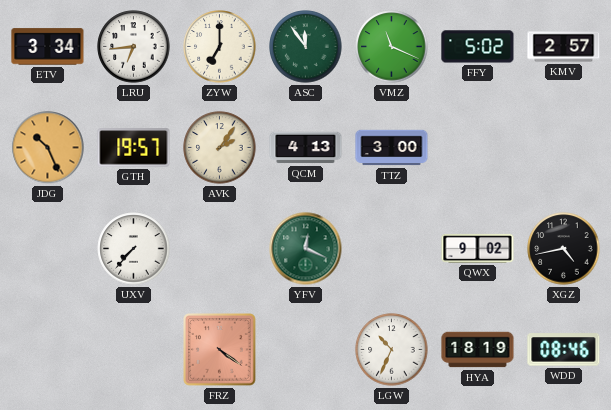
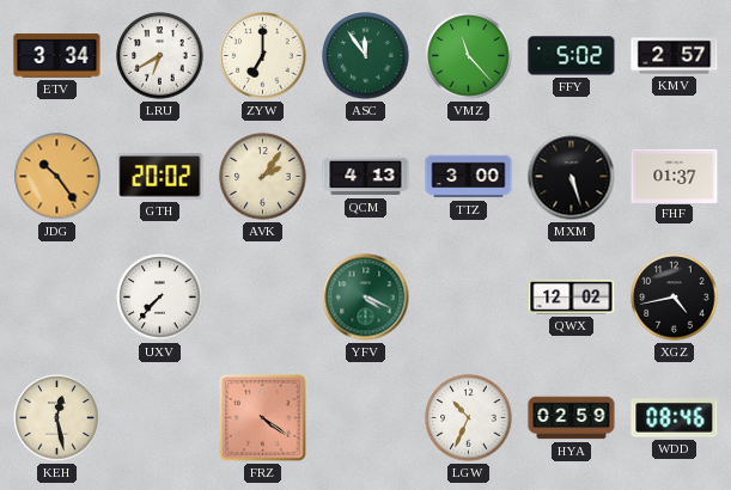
LRU: 6:44 -> 6:40 (160, 56)
VMZ: 11:19 -> 11:23 (469, 56)
JDG: 10:26 -> 10:24 (57, 177)
GTH: 19:57 -> 20:02 (160, 177)
MXM: none -> 5:27 (572, 177)
FHF: none -> 01:37 (675, 176)
YFV: 12:19 -> 4:19 (366, 298)
QWX: 9:02 -> 12:02 (572, 296)
KEH: none -> 12:28 (57, 418)
HYA: 18:19 -> 02:59 (572, 418)
